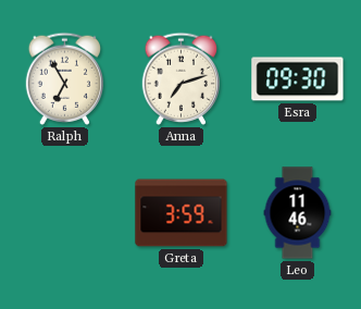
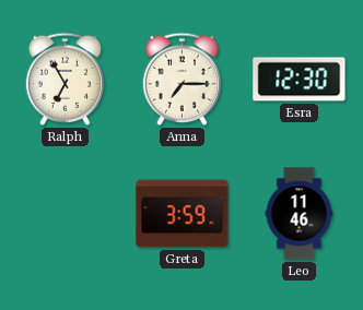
Anna: 7:12 -> 7:15 (183, 79)
Esra: 09:30 -> 12:30 (300, 80)
